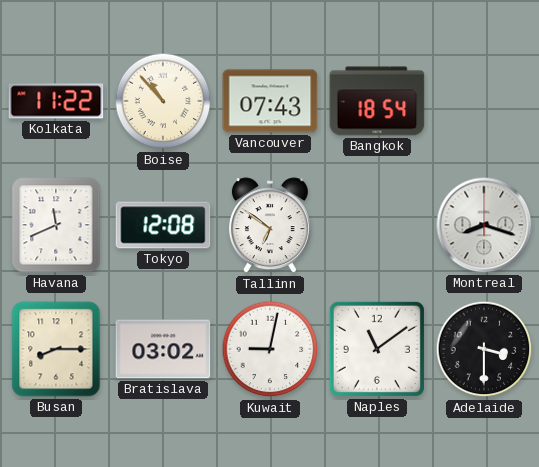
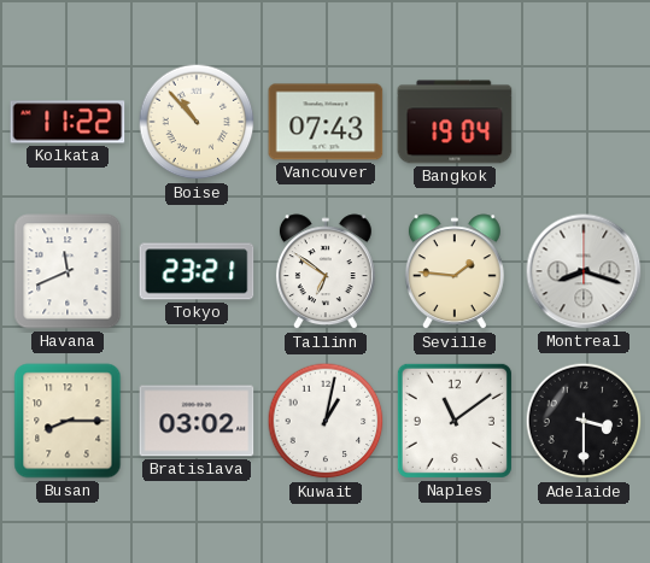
Bangkok: 18:54 -> 19:04 (455, 122)
Tokyo: 12:08 -> 23:21 (197, 271)
Seville: none -> 1:46 (455, 272)
Kuwait: 9:02 -> 1:02 (326, 421)
